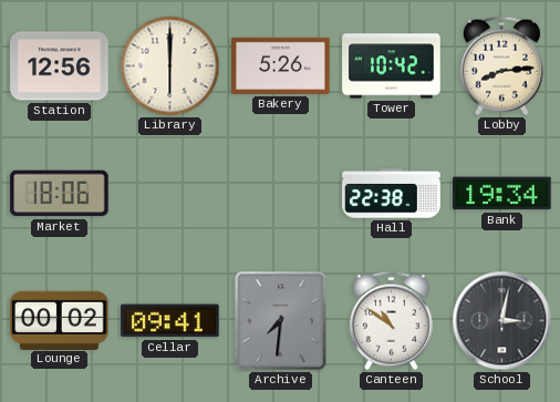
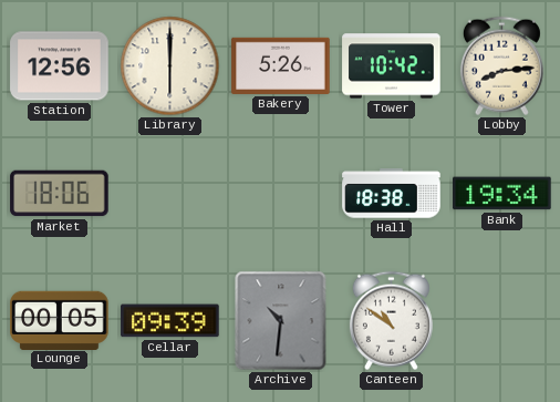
Hall: 22:38 -> 18:38 (392, 194)
Lounge: 00:02 -> 00:05 (60, 320)
Cellar: 09:41 -> 09:39 (170, 321)
Archive: 7:31 -> 10:31 (281, 321)
School: 3:02 -> none (502, 321)
